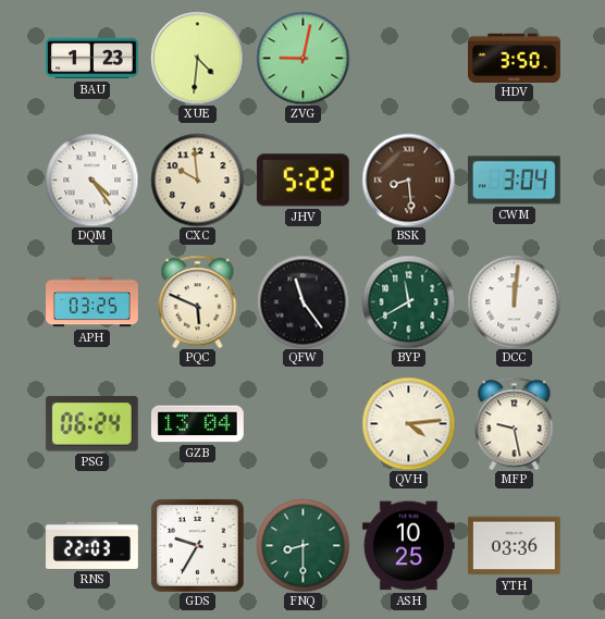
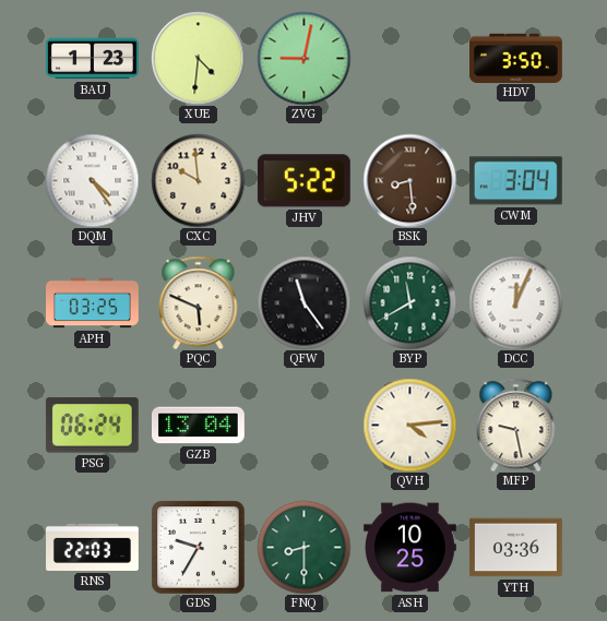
DCC: 12:01 -> 12:04 (515, 302)
